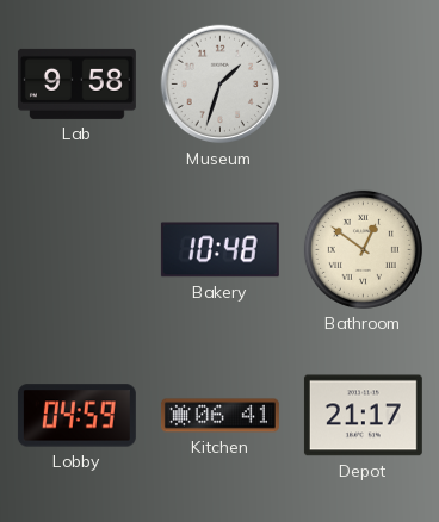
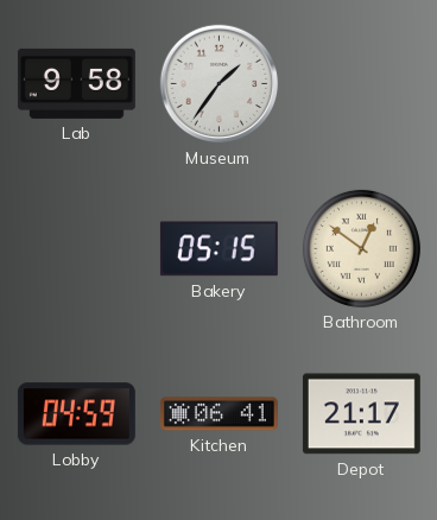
Museum: 1:33 -> 1:36 (220, 84)
Bakery: 10:48 -> 05:15 (218, 249)
